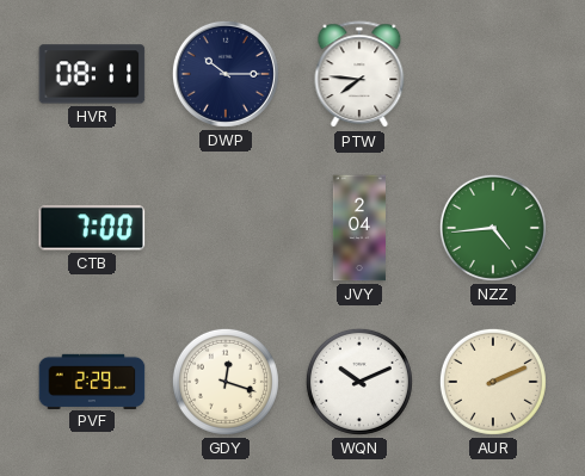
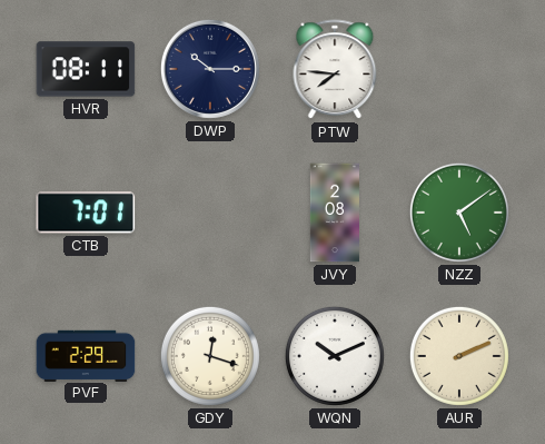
CTB: 7:00 -> 7:01 (86, 213)
JVY: 2:04 -> 2:08 (335, 213)
NZZ: 4:44 -> 5:09 (459, 213)
